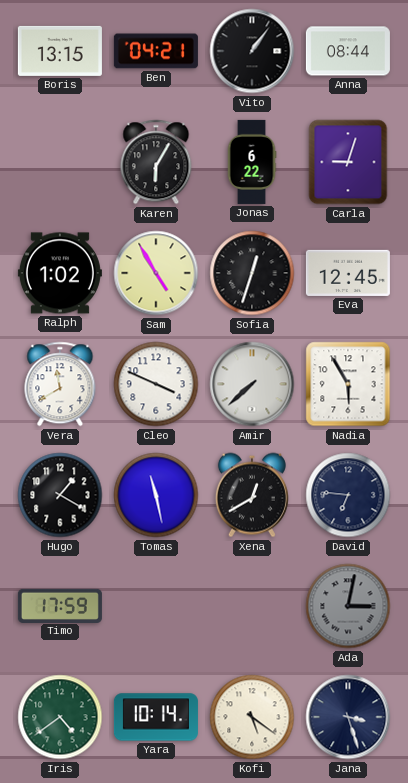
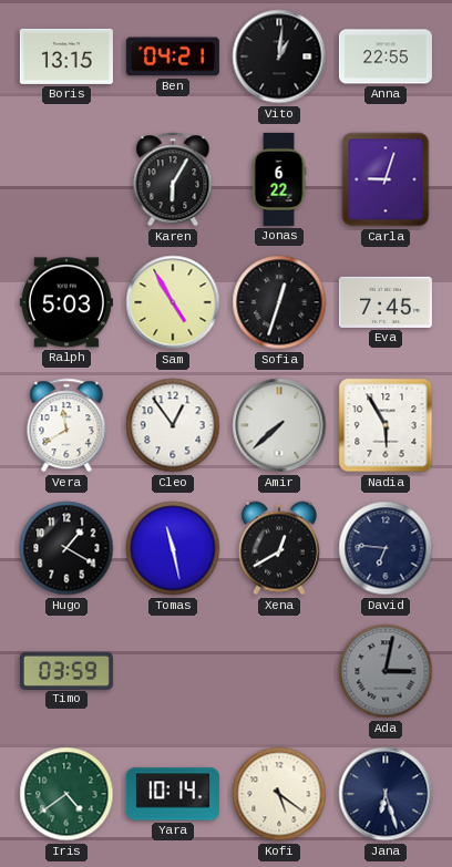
Vito: 1:06 -> 1:01 (279, 56)
Anna: 08:44 -> 22:55 (386, 56)
Ralph: 1:02 -> 5:03 (66, 302)
Eva: 12:45 -> 7:45 (386, 302)
Cleo: 3:49 -> 12:54 (173, 425)
Timo: 17:59 -> 03:59 (66, 670)
Jana: 3:27 -> 6:27 (386, 794)
